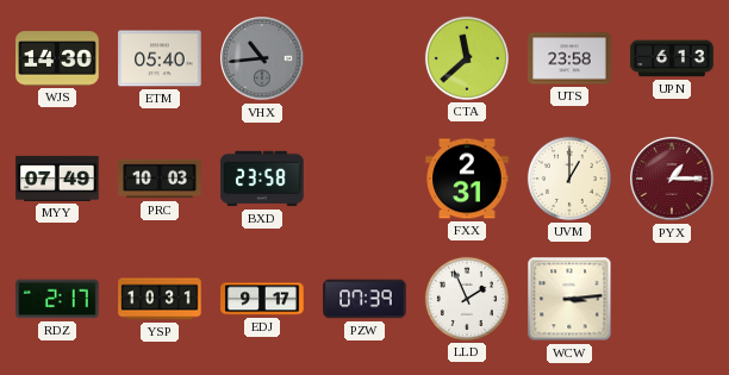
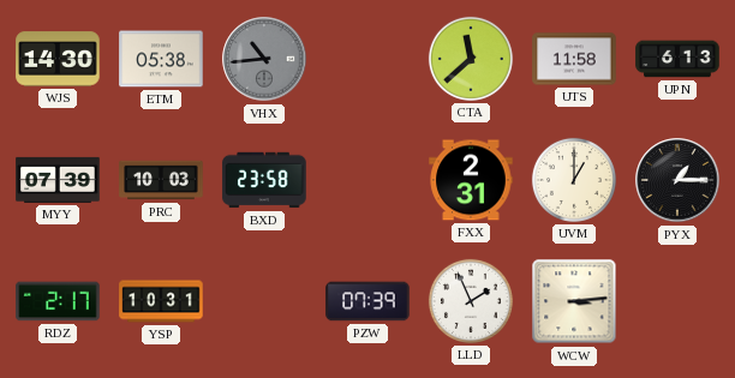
ETM: 05:40 -> 05:38 (161, 59)
UTS: 23:58 -> 11:58 (574, 59)
MYY: 07:49 -> 07:39 (58, 180)
PYX dial: burgundy -> black (677, 180)
EDJ: 9:17 -> none (262, 299)
